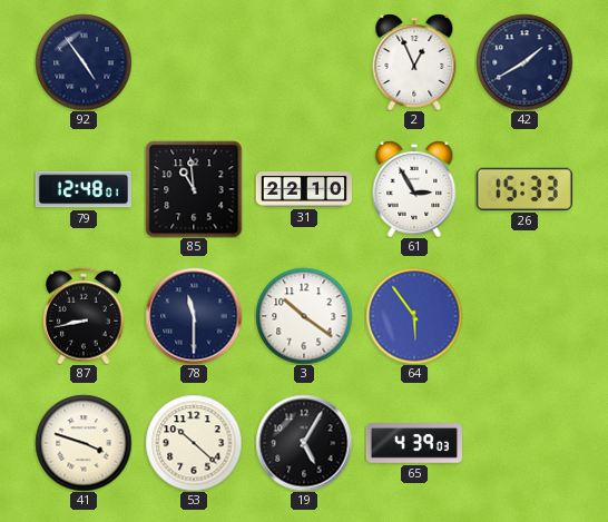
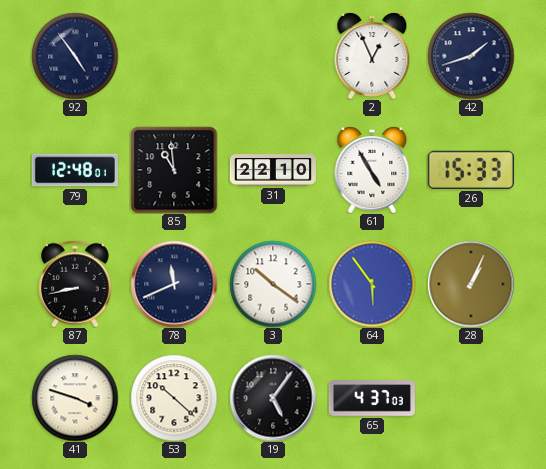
42: 1:40 -> 1:42 (471, 56)
61: 2:55 -> 4:55 (372, 170)
78: 11:30 -> 11:41 (174, 284)
28: none -> 1:04 (471, 284)
19: 5:05 -> 5:06 (273, 398)
65: 4:39 -> 4:37 (372, 398)
